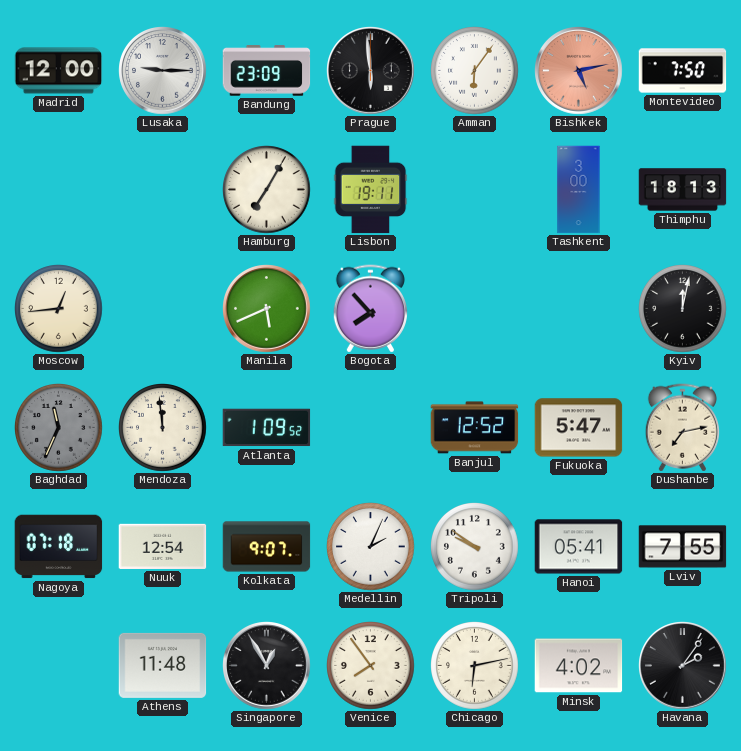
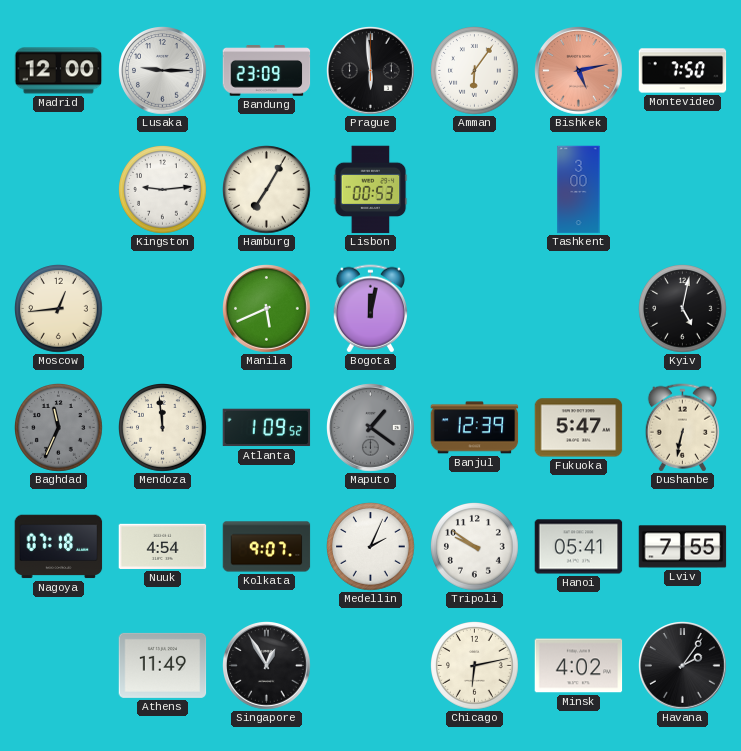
Kingston: none -> 9:14 (163, 190)
Lisbon: 19:11 -> 00:53 (371, 190)
Thimphu: 18:13 -> none (683, 190)
Bogota: 7:53 -> 12:02 (370, 309)
Kyiv: 12:02 -> 5:02 (683, 309)
Maputo: none -> 1:21 (371, 428)
Banjul: 12:52 -> 12:39 (475, 428)
Dushanbe: 7:13 -> 6:32 (682, 428)
Nuuk: 12:54 -> 4:54 (163, 546)
Athens: 11:48 -> 11:49 (163, 665)
Venice: 7:54 -> none (371, 666)
